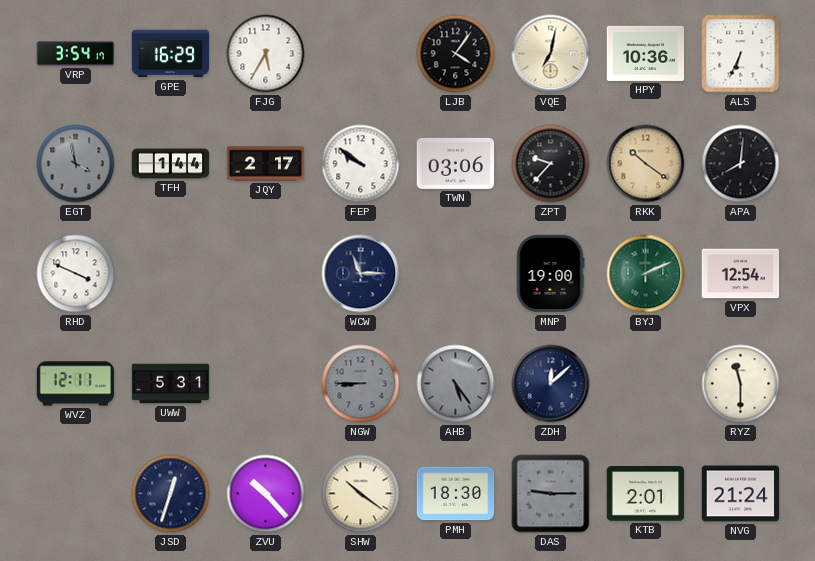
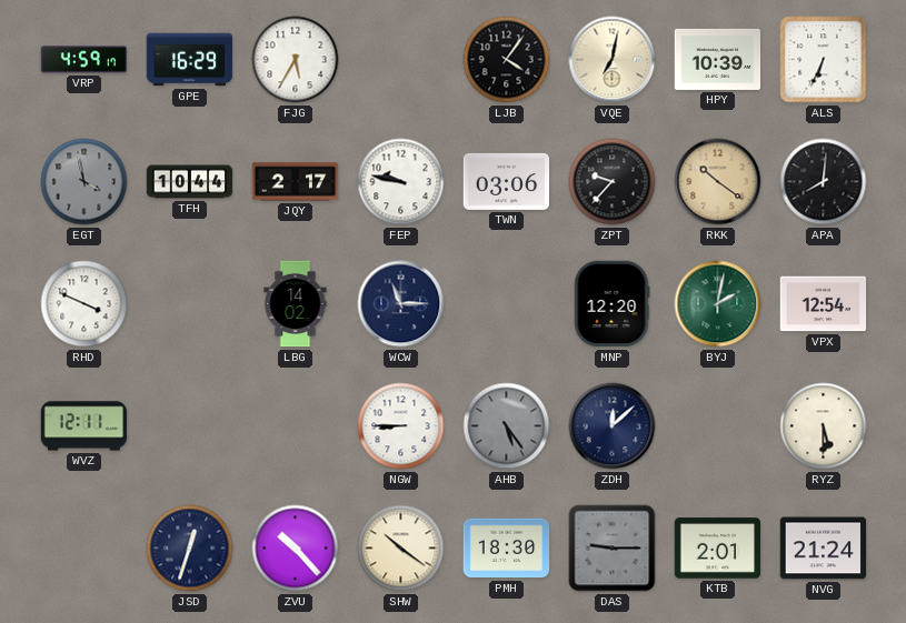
VRP: 3:54 -> 4:59 (84, 60)
HPY: 10:36 -> 10:39 (718, 59)
TFH: 1:44 -> 10:44 (190, 182)
FEP: 9:51 -> 9:47 (401, 182)
LBG: none -> 14:02 (296, 304)
MNP: 19:00 -> 12:20 (611, 304)
BYJ: 2:11 -> 2:02 (718, 304)
UWW: 5:31 -> none (171, 384)
NGW dial: grey -> white (401, 426)
RYZ: 11:30 -> 5:30 (824, 426)
